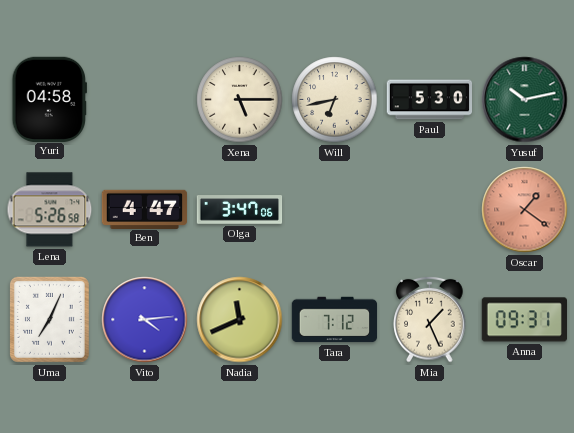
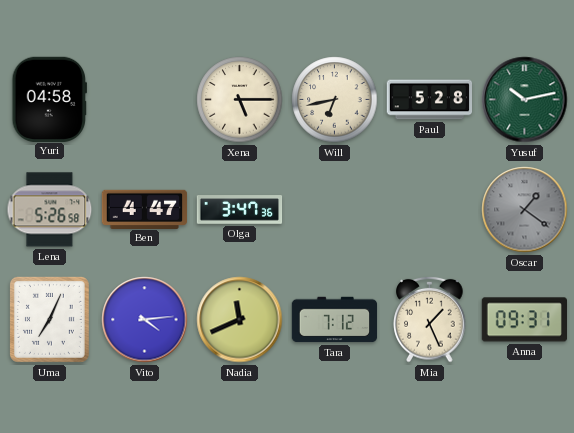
Paul: 5:30 -> 5:28 (430, 100)
Olga: 3:47:06 -> 3:47:36 (240, 210)
Oscar dial: salmon -> grey (525, 210)
